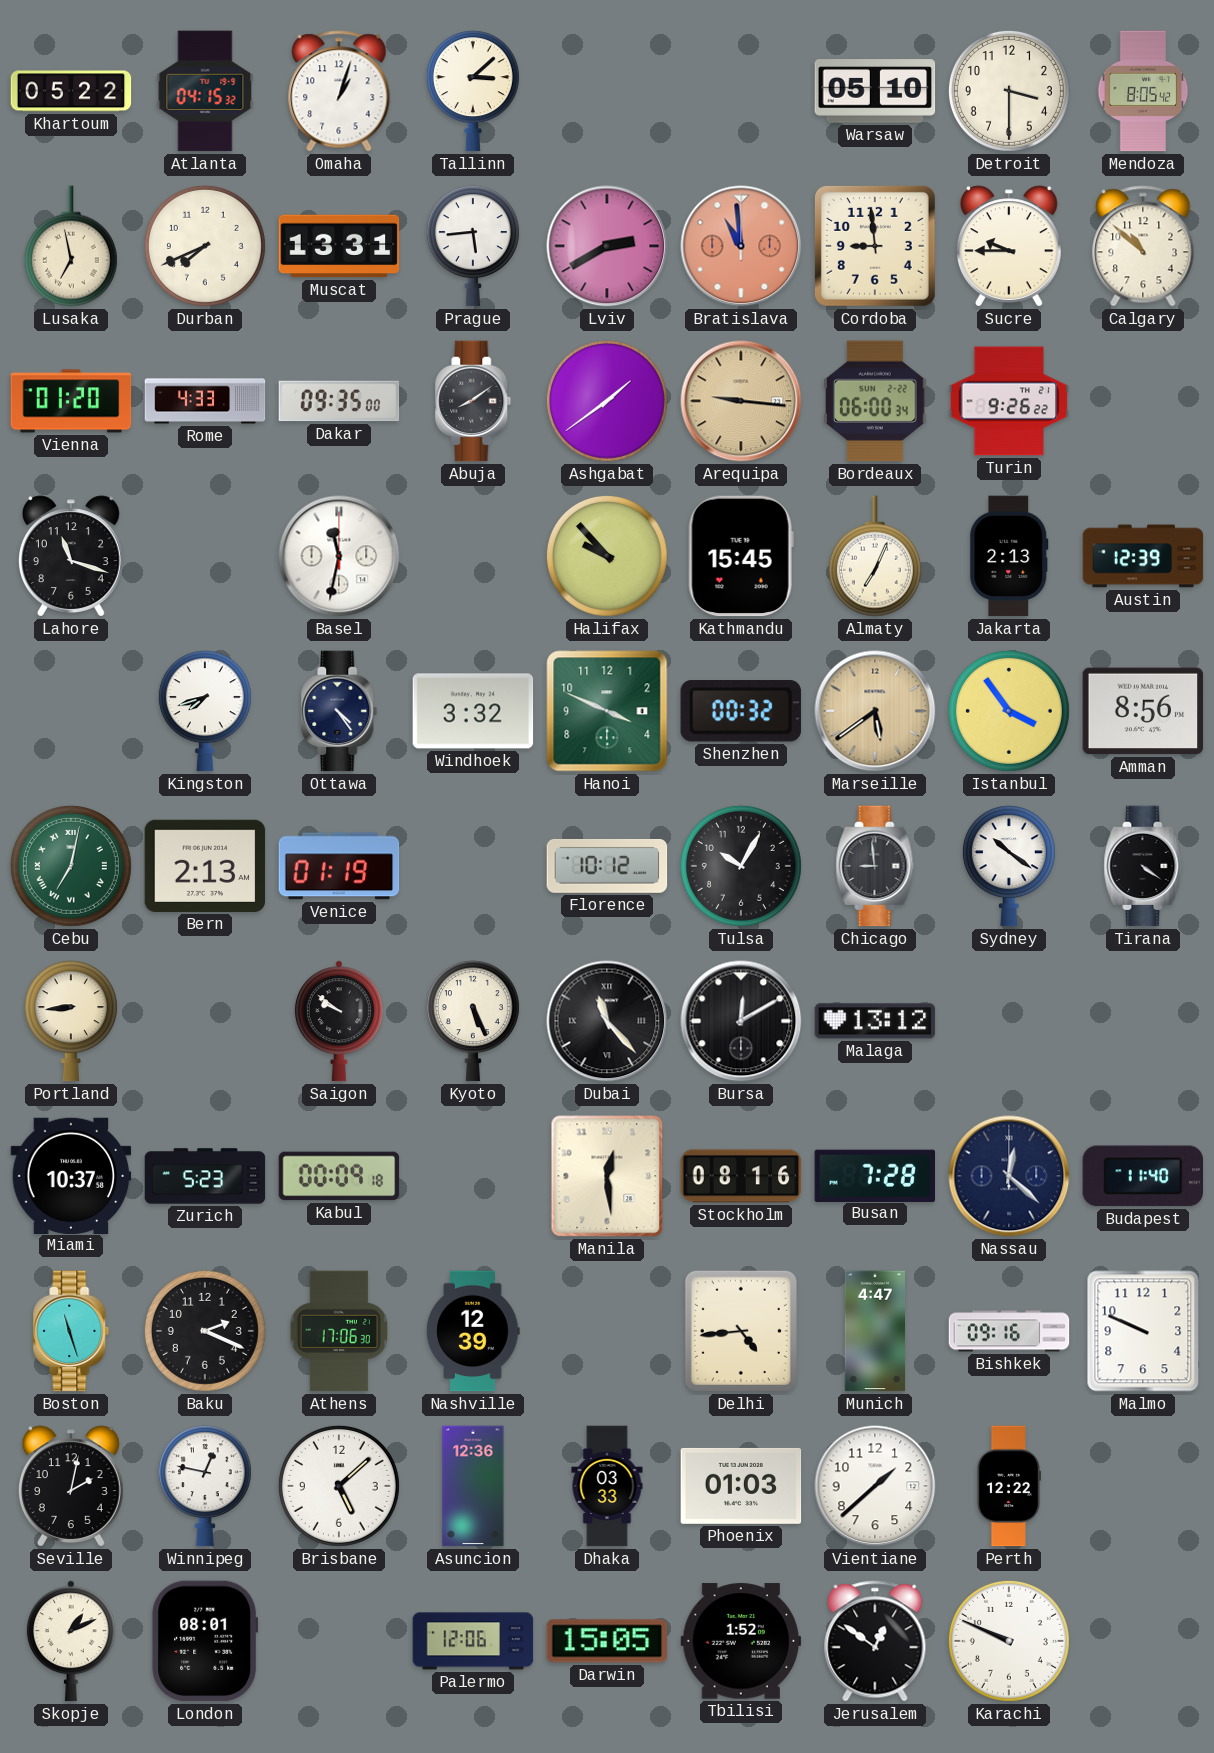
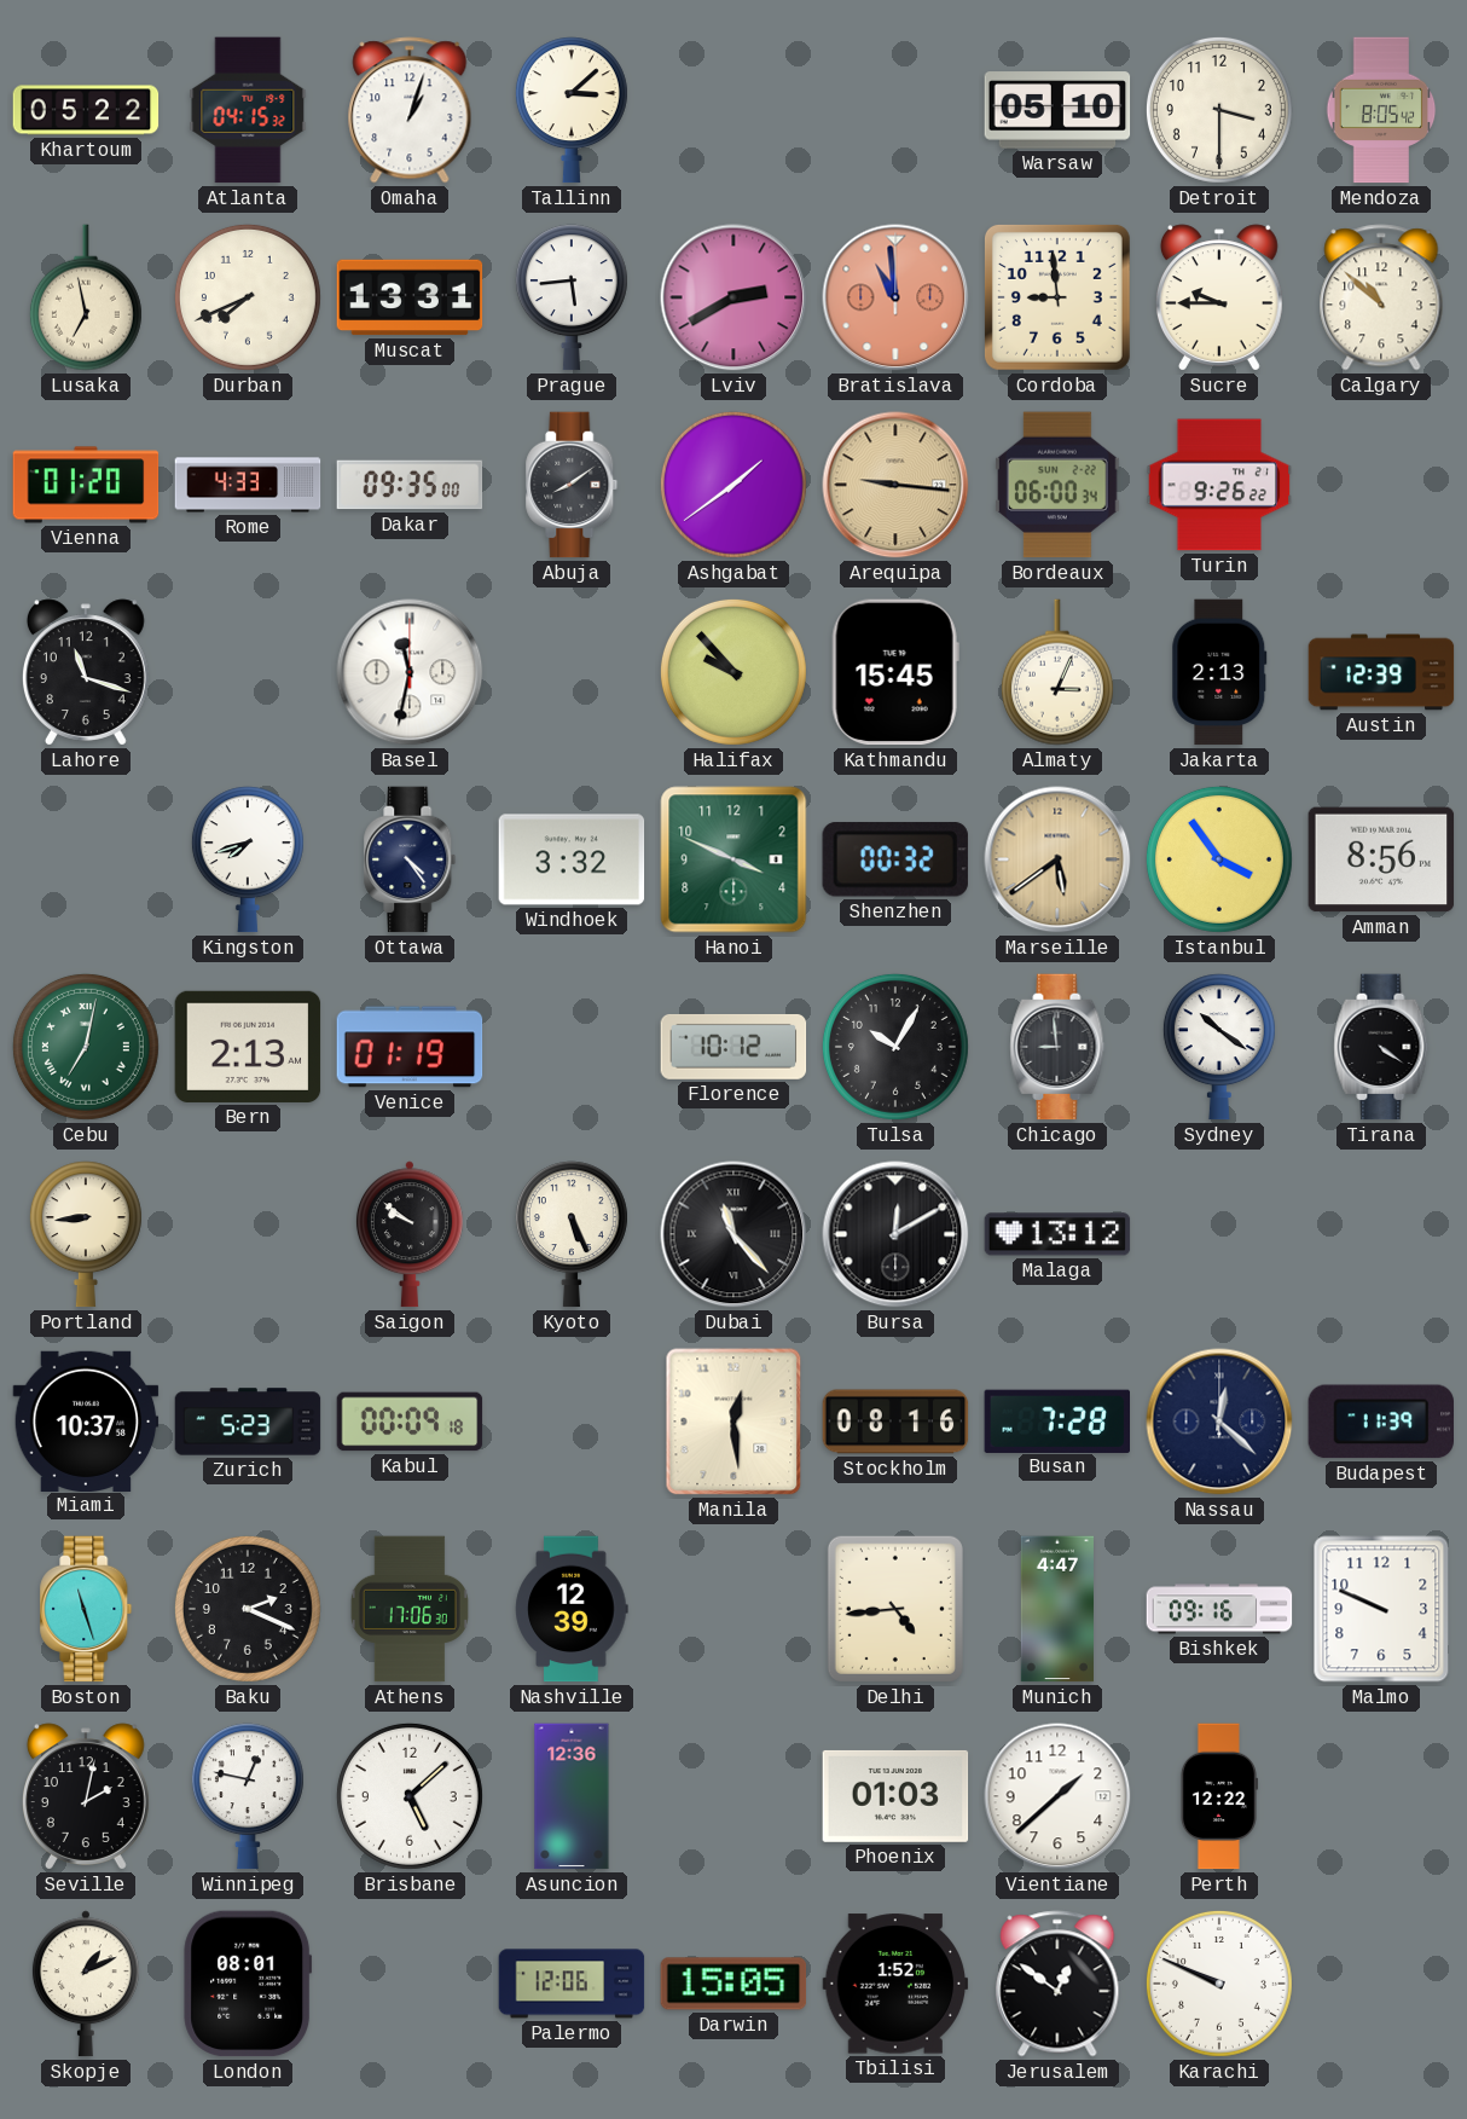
Almaty: 7:04 -> 3:04 (1057, 672)
Budapest: 11:40 -> 11:39 (1381, 1422)
Dhaka: 03:33 -> none (607, 1486)
